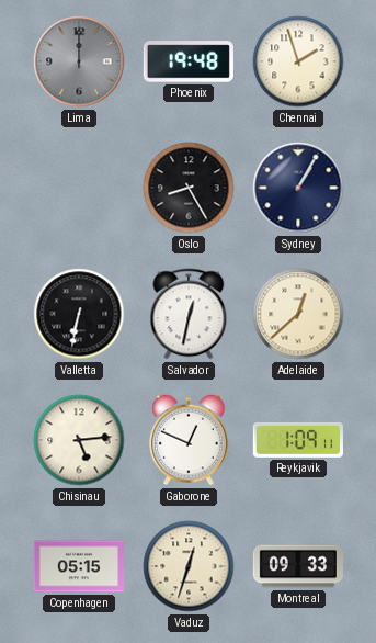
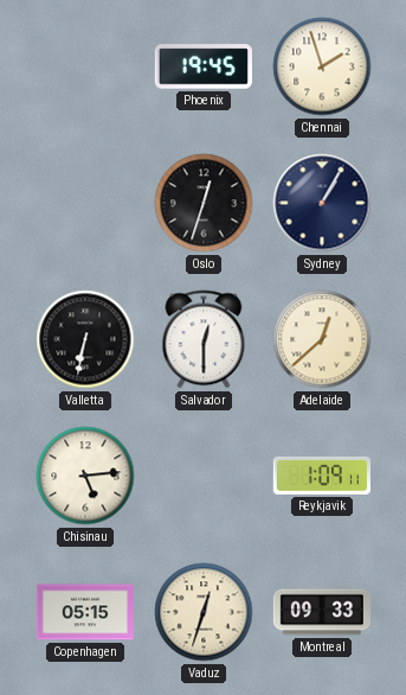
Lima: 12:00 -> none (79, 61)
Phoenix: 19:48 -> 19:45 (204, 66)
Oslo: 8:25 -> 12:33 (204, 203)
Salvador: 12:32 -> 12:30 (204, 339)
Gaborone: 12:49 -> none (189, 440)
